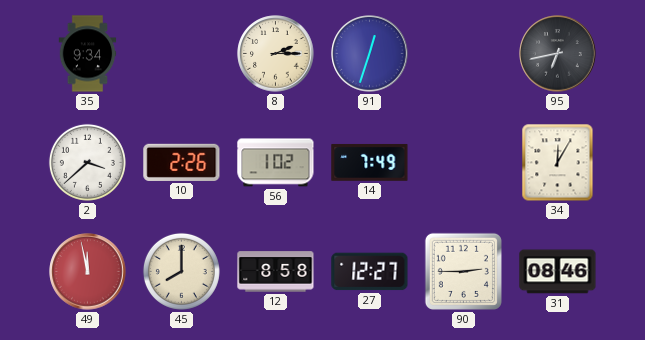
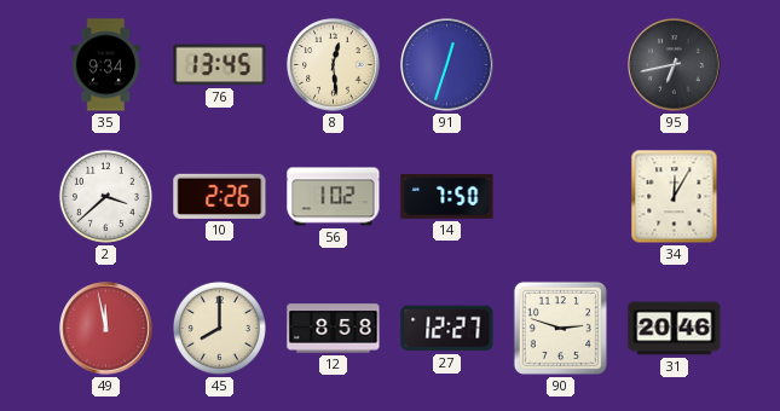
76: none -> 13:45 (220, 65)
8: 2:15 -> 12:29 (334, 65)
14: 7:49 -> 7:50 (447, 197)
90: 2:45 -> 2:48 (560, 328)
31: 08:46 -> 20:46 (675, 329)
